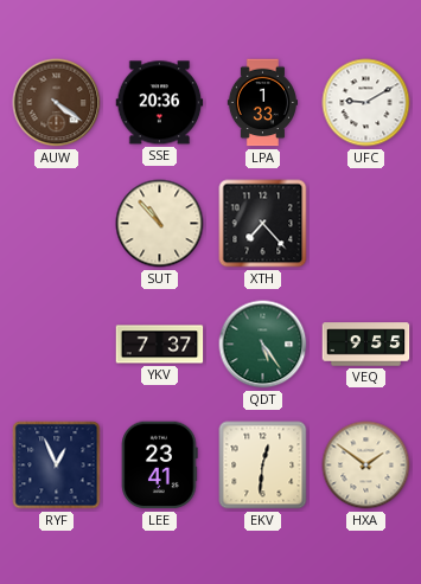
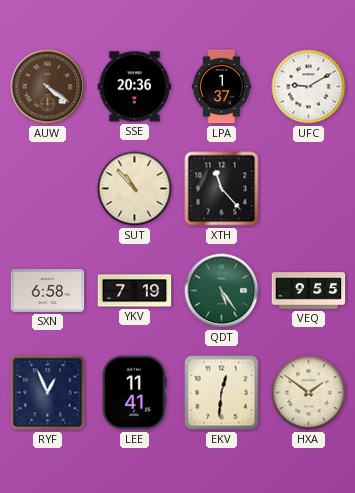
LPA: 1:33 -> 1:37 (221, 87)
XTH: 7:23 -> 11:23 (222, 189)
SXN: none -> 6:58 (48, 291)
YKV: 7:37 -> 7:19 (135, 291)
LEE: 23:41 -> 11:41 (135, 393)
